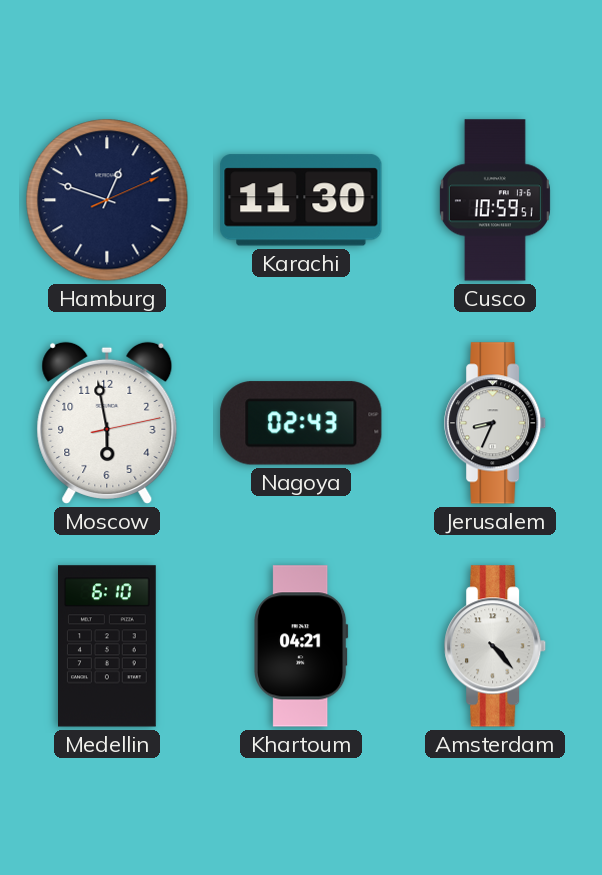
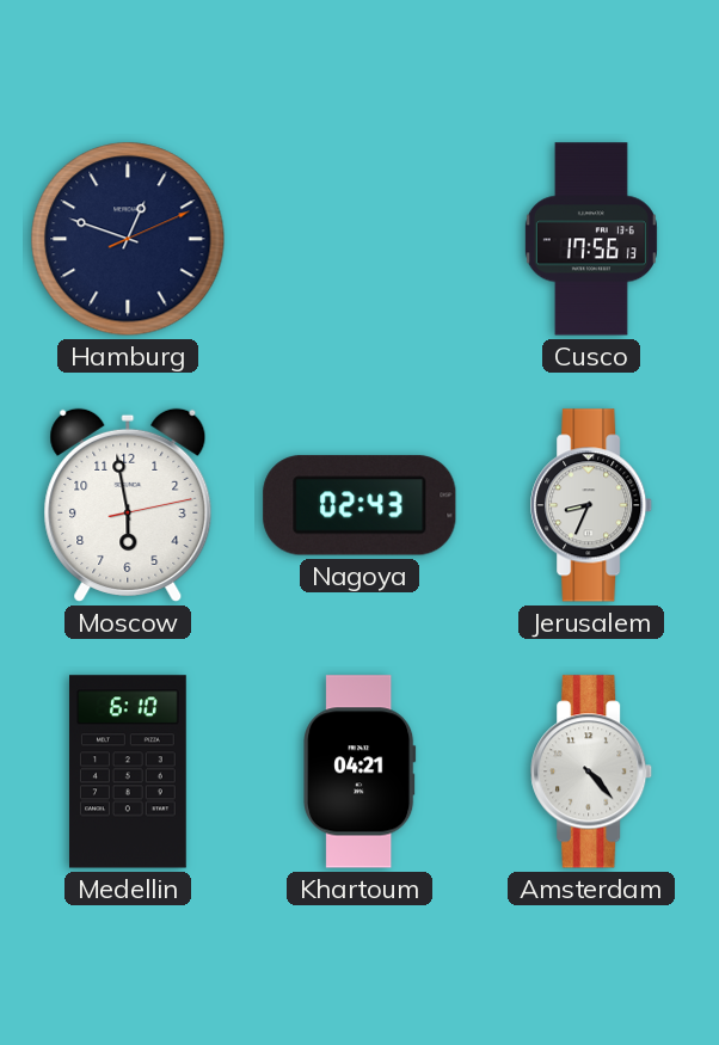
Karachi: 11:30 -> none (301, 200)
Cusco: 10:59 -> 17:56 (591, 239)
